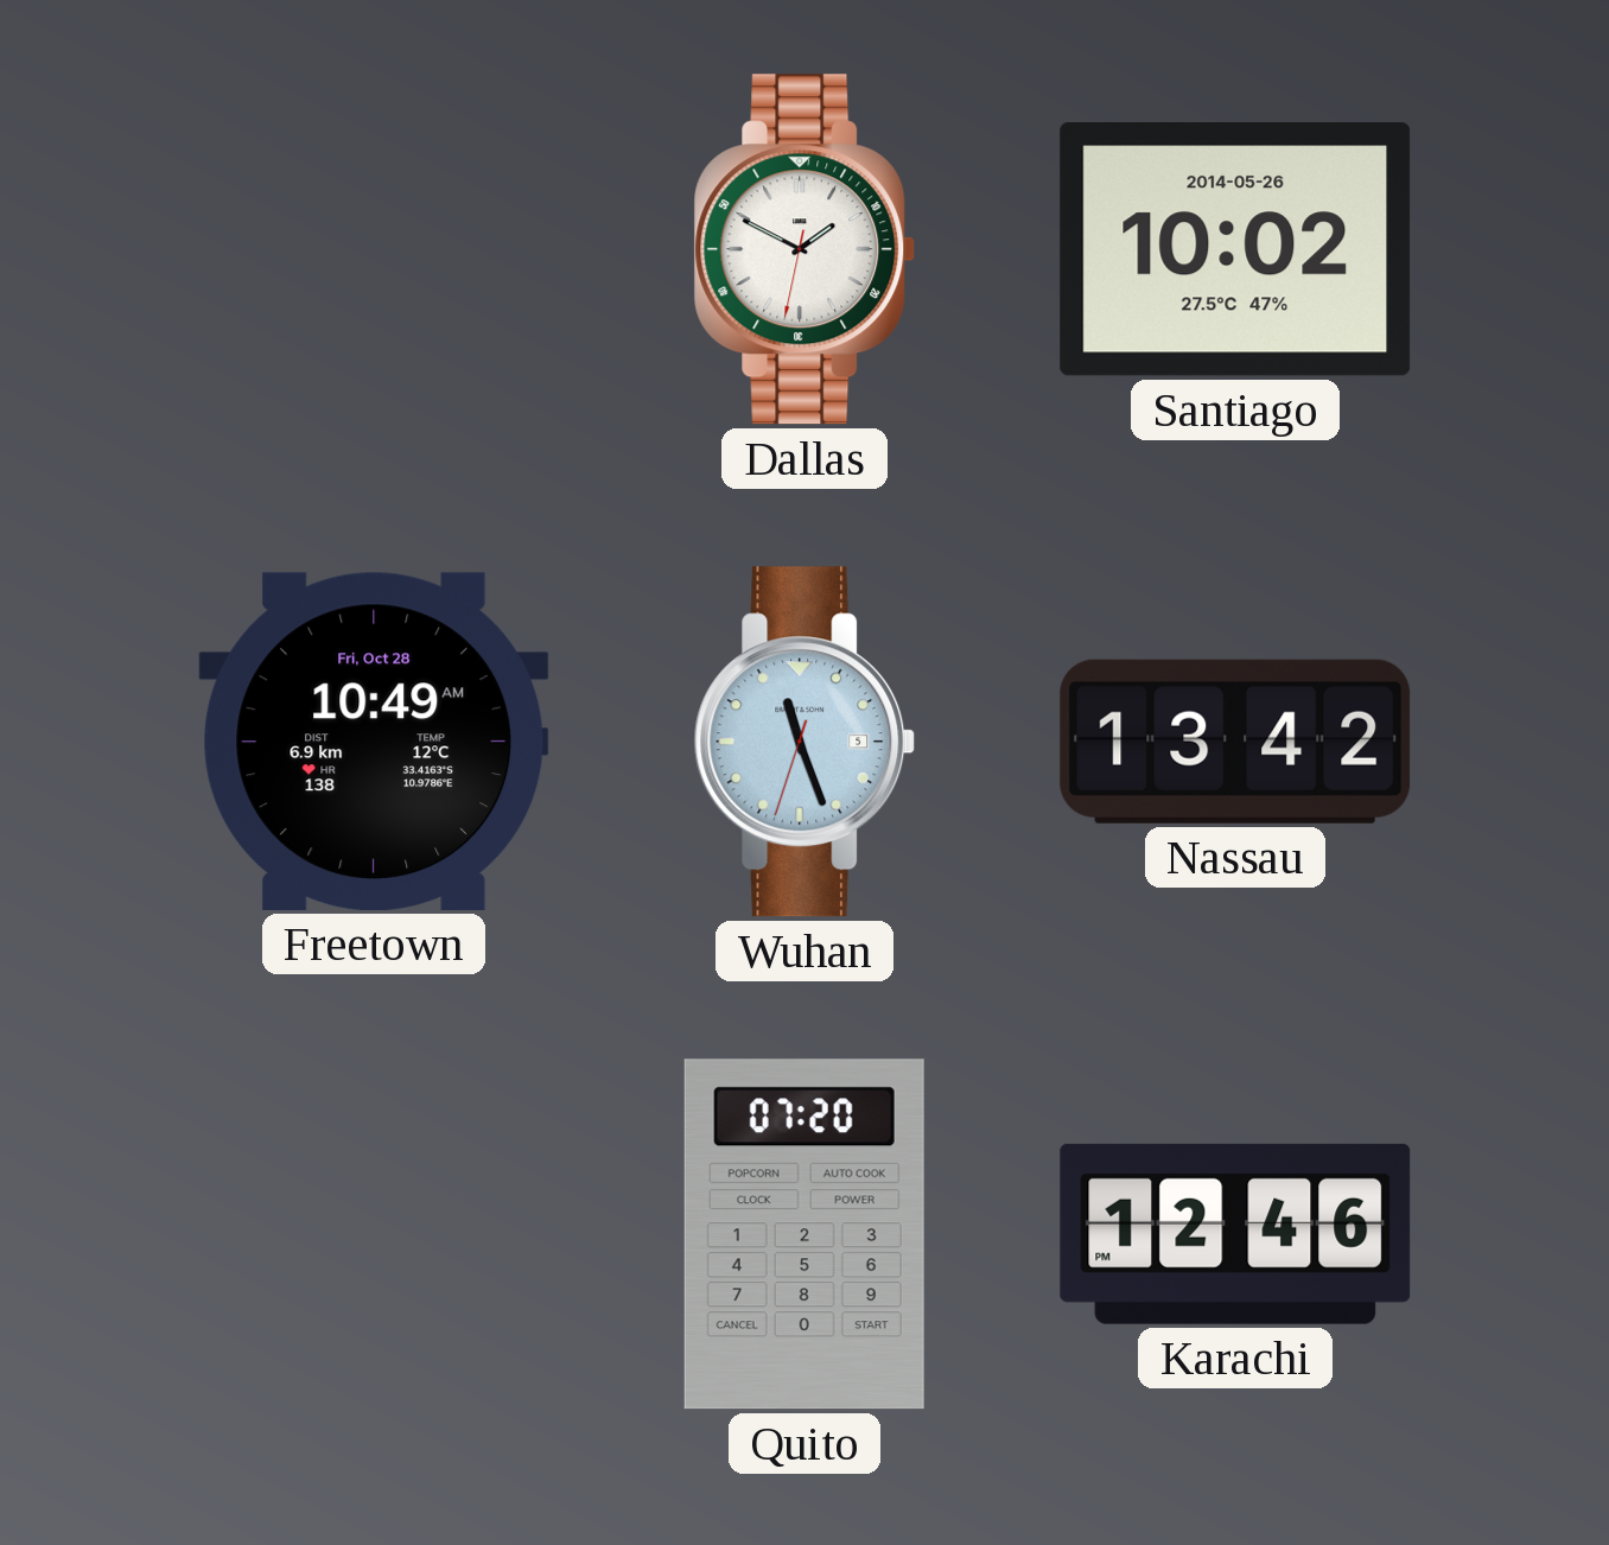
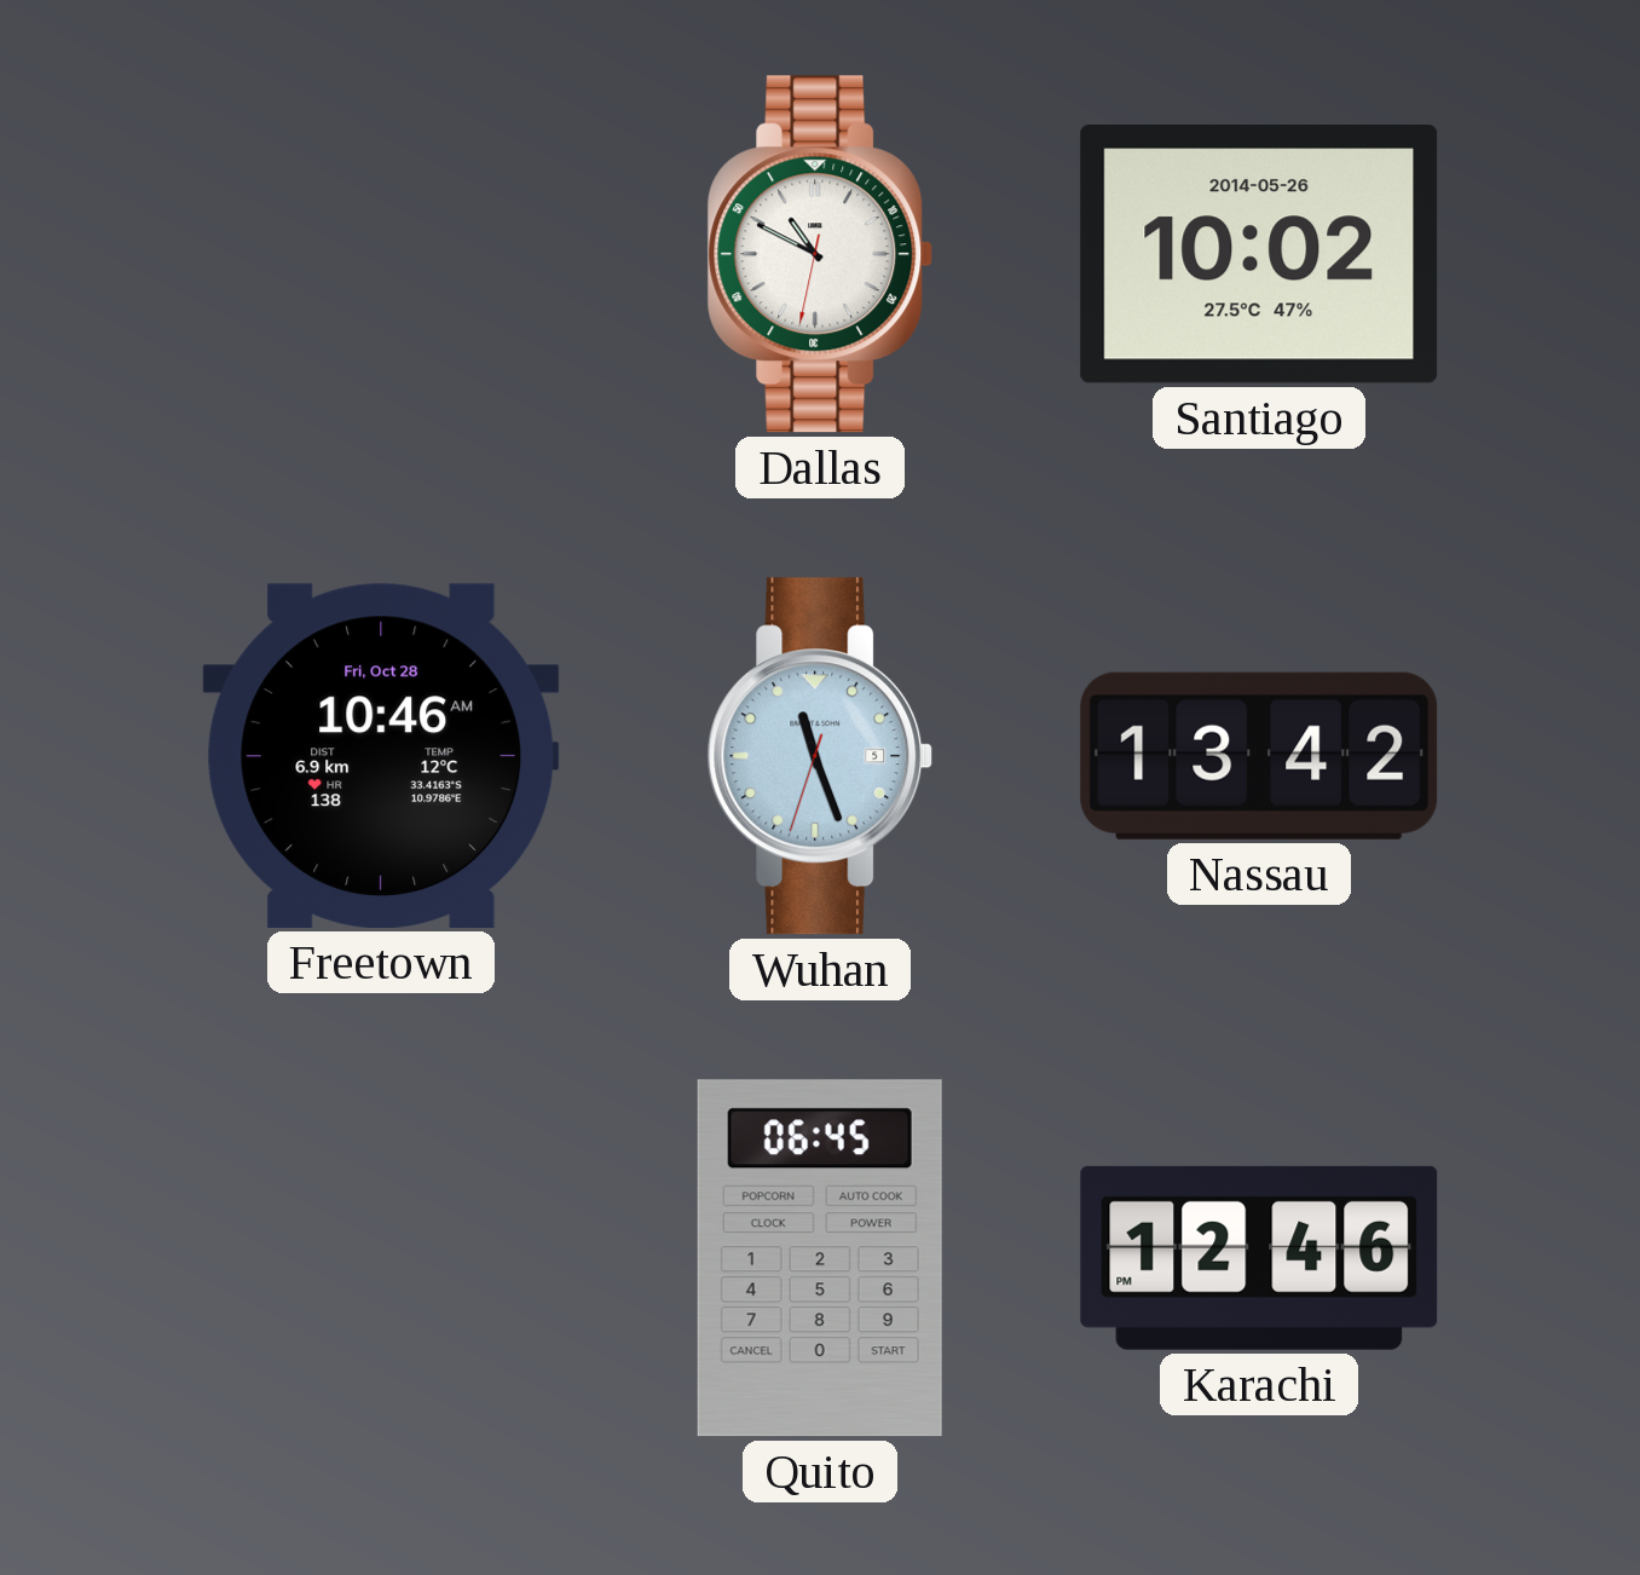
Dallas: 1:49 -> 10:49 (820, 254)
Freetown: 10:49 -> 10:46 (381, 756)
Quito: 07:20 -> 06:45 (820, 1258)
